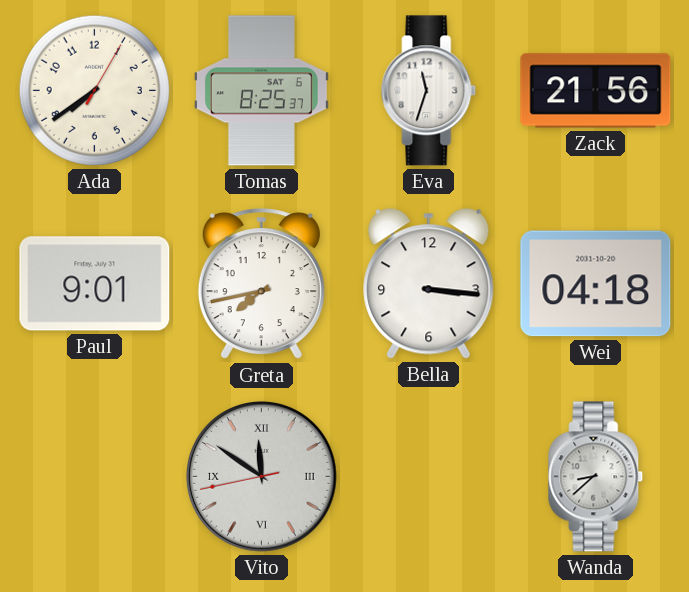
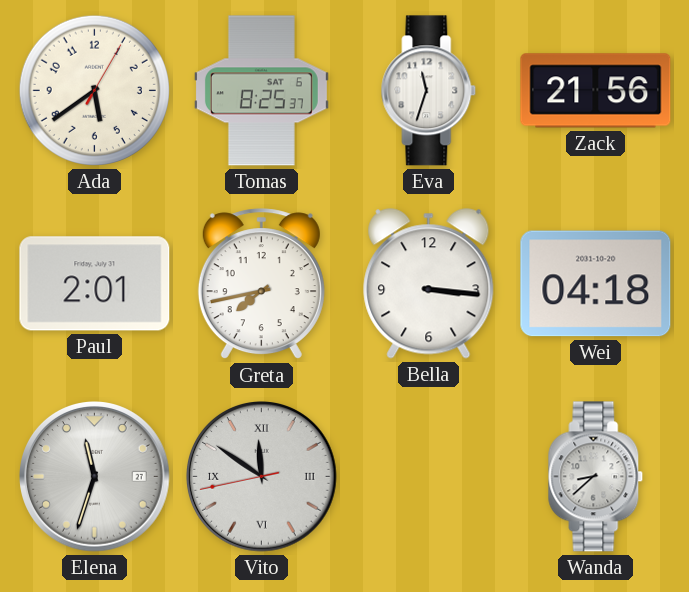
Ada: 7:39 -> 5:39 (94, 90)
Paul: 9:01 -> 2:01 (95, 284)
Elena: none -> 11:33 (95, 477)
